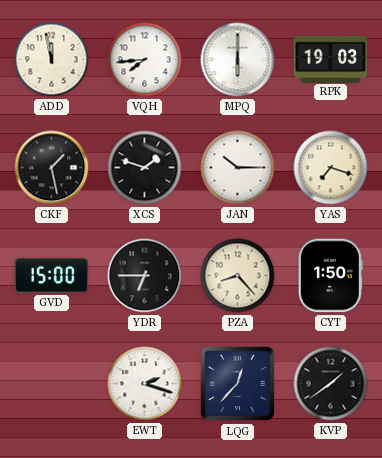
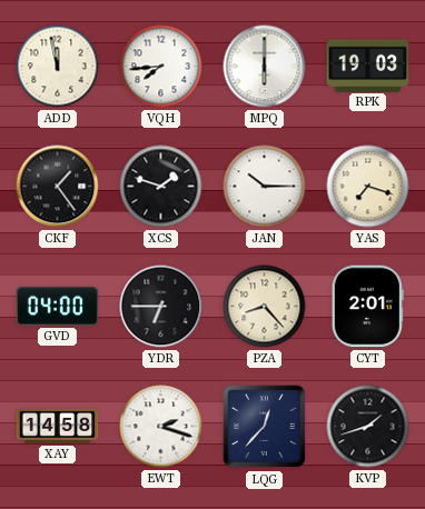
CKF: 1:28 -> 1:24 (58, 187)
GVD: 15:00 -> 04:00 (58, 306)
CYT: 1:50 -> 2:01 (367, 307)
XAY: none -> 14:58 (58, 426)
KVP: 1:39 -> 1:42 (368, 427)
